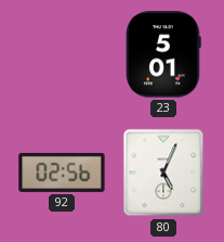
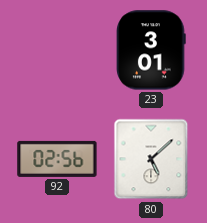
23: 5:01 -> 3:01 (151, 50)
80: 5:04 -> 5:08 (151, 159)
